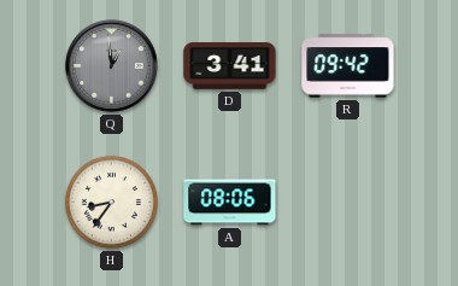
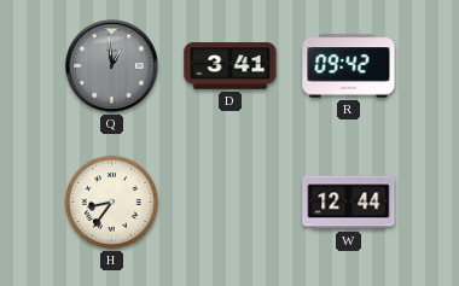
A: 08:06 -> none (230, 203)
W: none -> 12:44 (349, 203)
